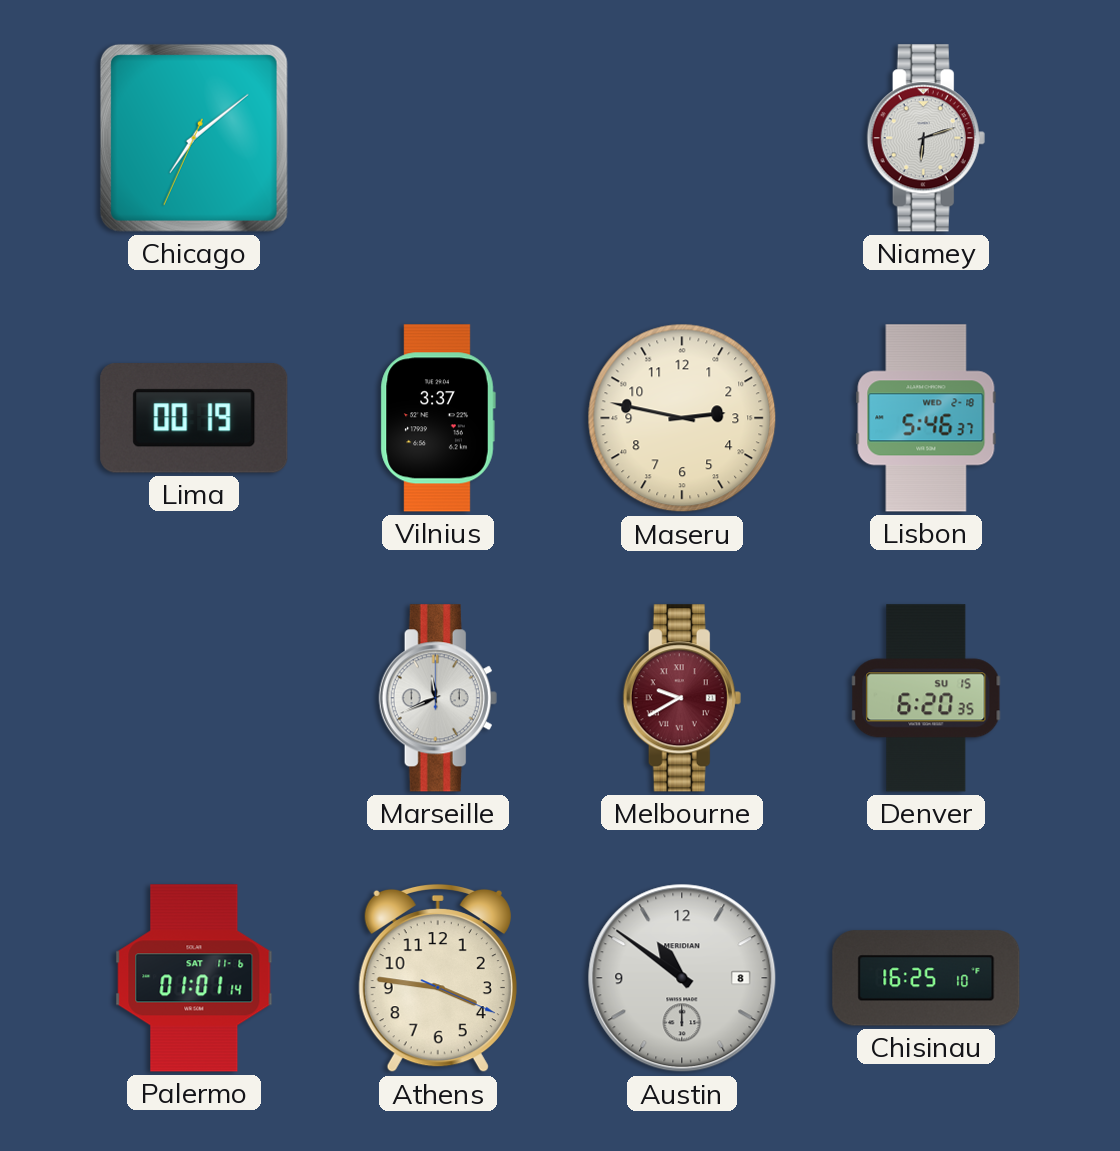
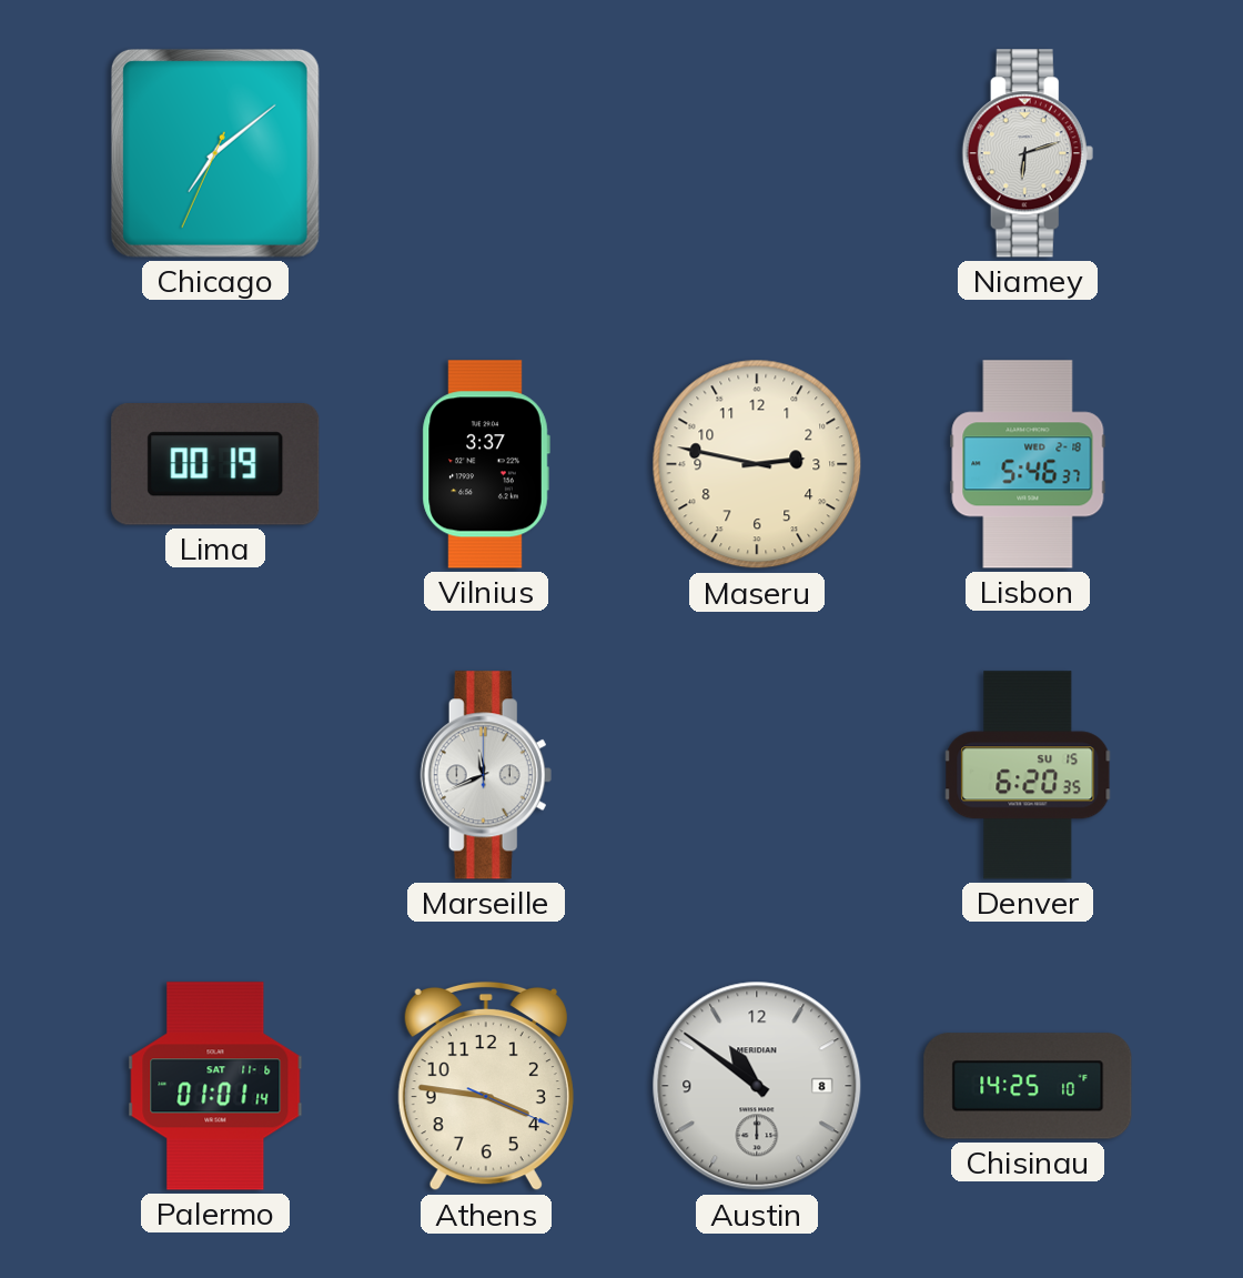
Melbourne: 9:40 -> none (682, 698)
Chisinau: 16:25 -> 14:25 (1028, 1086)
